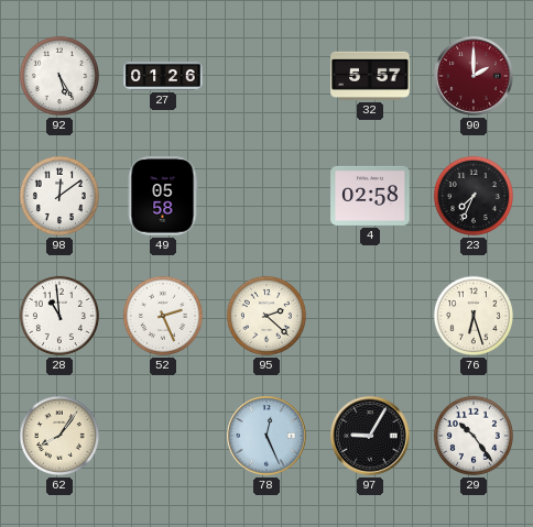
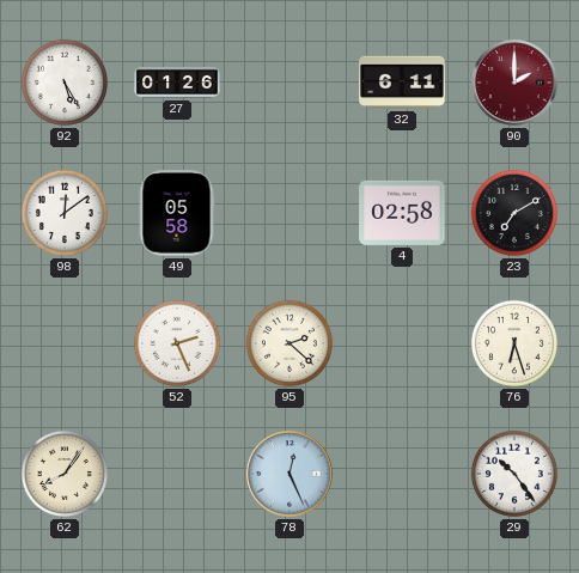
32: 5:57 -> 6:11 (402, 83)
23: 7:34 -> 7:10 (514, 213)
28: 10:59 -> none (59, 316)
97: 9:05 -> none (370, 436)
